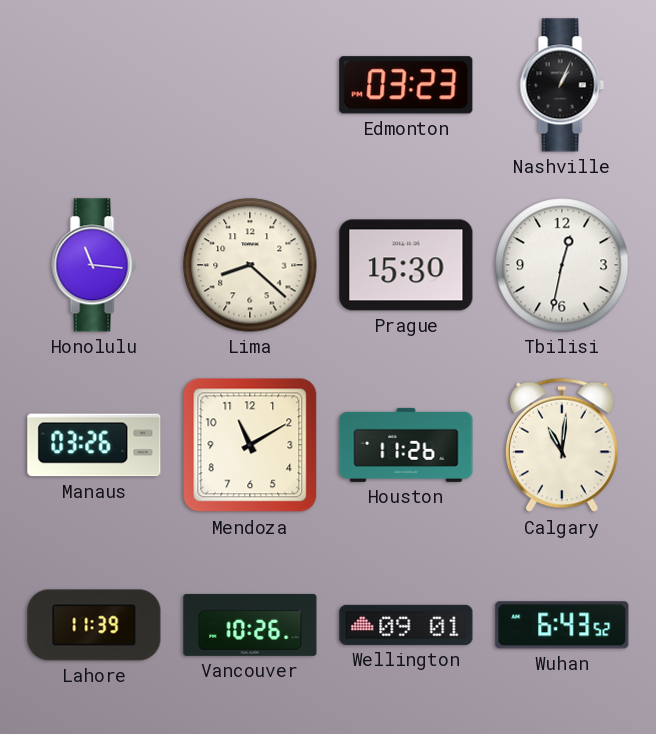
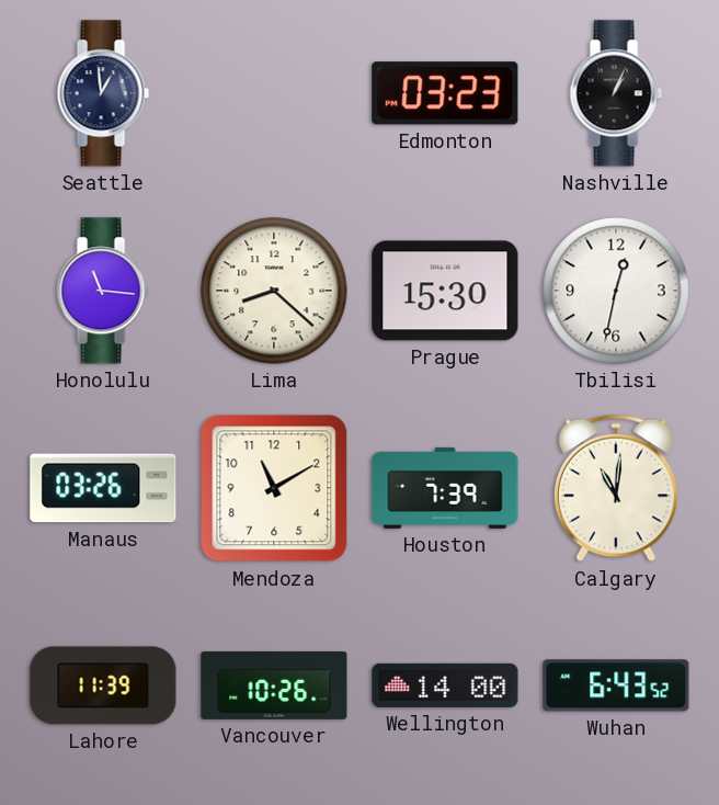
Seattle: none -> 12:59 (103, 93)
Houston: 11:26 -> 7:39 (445, 488)
Wellington: 09:01 -> 14:00 (445, 685)
